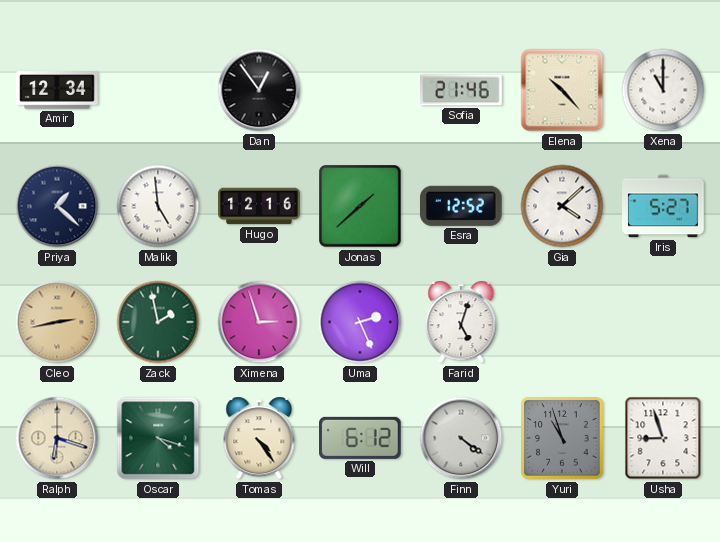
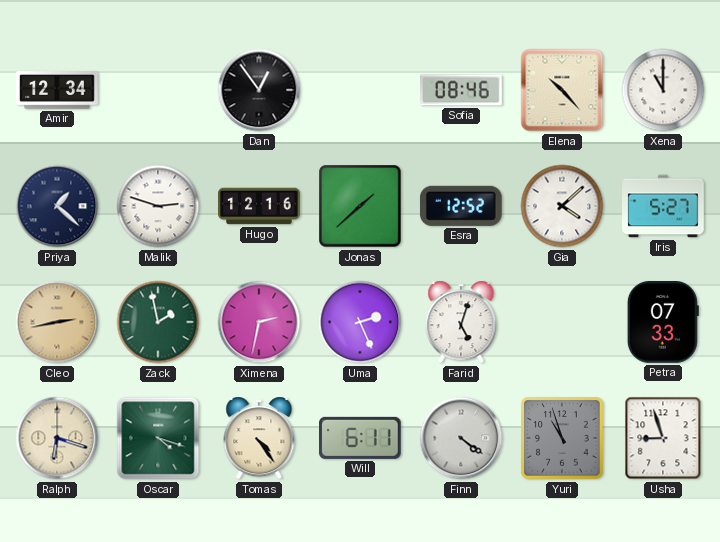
Sofia: 21:46 -> 08:46 (461, 90)
Malik: 4:59 -> 2:48 (158, 206)
Ximena: 2:57 -> 2:32 (259, 322)
Petra: none -> 07:33 (663, 323)
Will: 6:12 -> 6:11 (361, 438)
